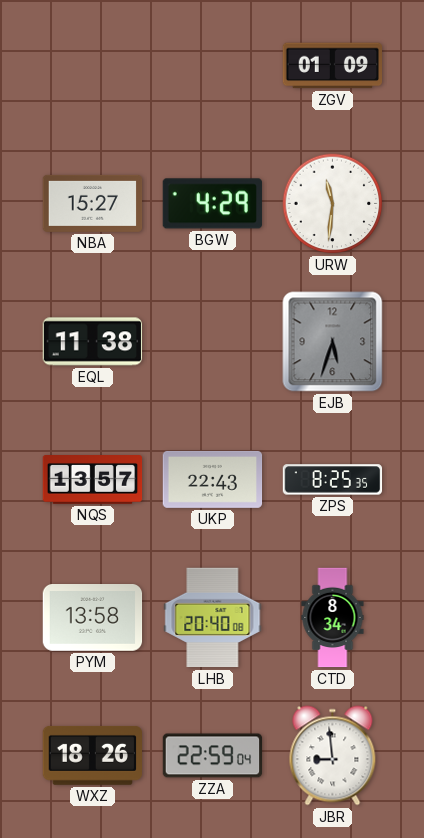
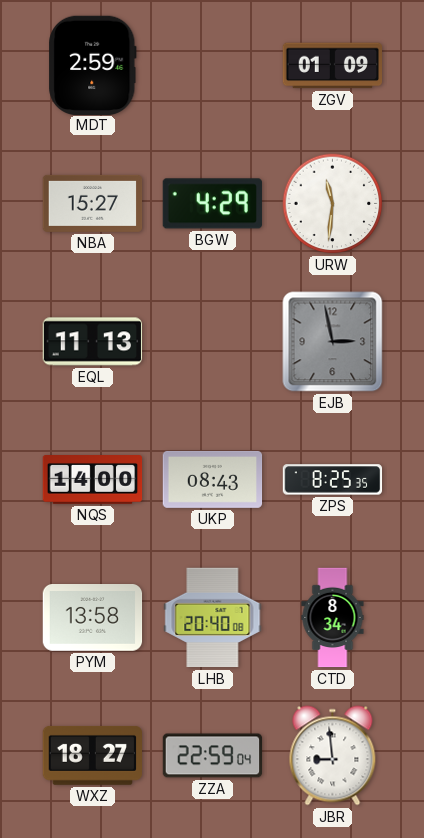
MDT: none -> 2:59 (93, 65)
EQL: 11:38 -> 11:13 (93, 342)
EJB: 5:33 -> 2:58 (333, 342)
NQS: 13:57 -> 14:00 (93, 480)
UKP: 22:43 -> 08:43 (213, 479)
WXZ: 18:26 -> 18:27 (93, 756)
